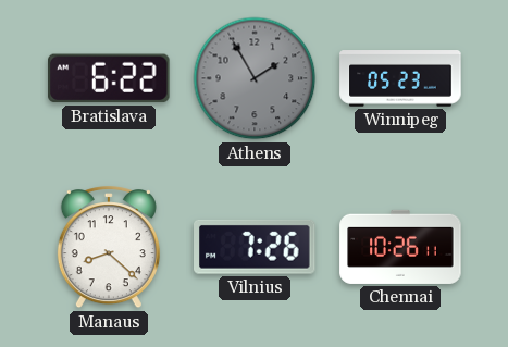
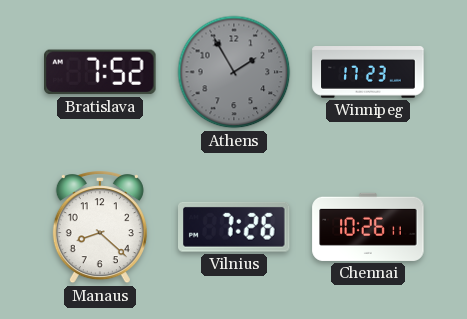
Bratislava: 6:22 -> 7:52 (101, 72)
Winnipeg: 05:23 -> 17:23 (368, 72)
